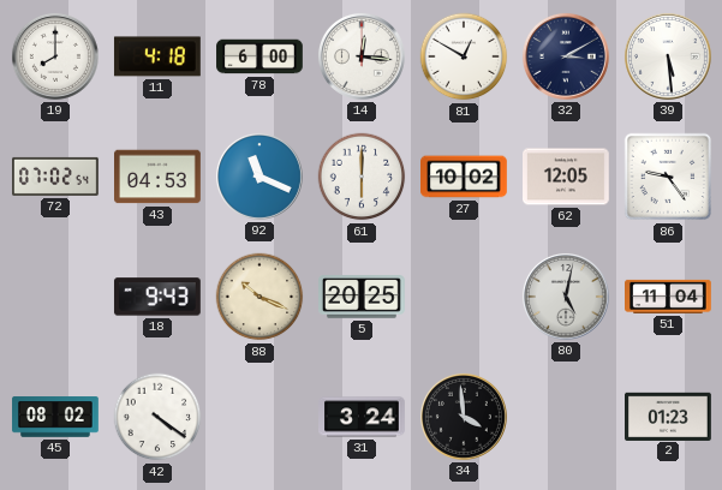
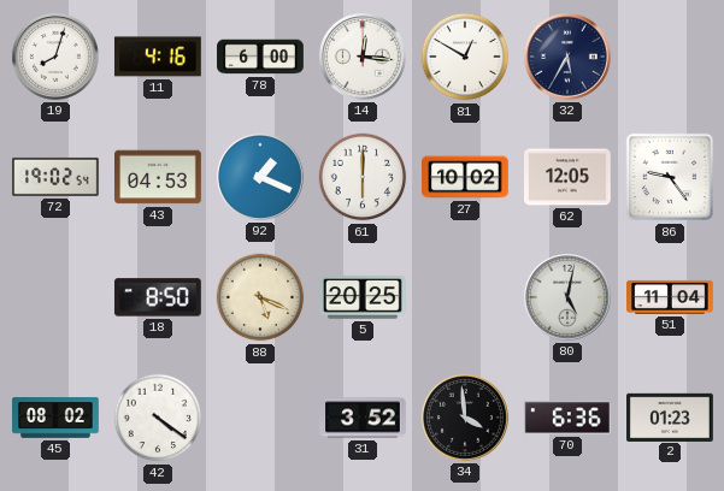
19: 8:00 -> 8:03 (55, 57)
11: 4:18 -> 4:16 (158, 57)
32: 3:10 -> 5:35 (567, 57)
39: 5:29 -> none (668, 56)
72: 07:02 -> 19:02 (57, 177)
92: 11:19 -> 1:19 (260, 177)
18: 9:43 -> 8:50 (158, 297)
88: 10:19 -> 5:19 (260, 297)
31: 3:24 -> 3:52 (364, 418)
70: none -> 6:36 (569, 418)
